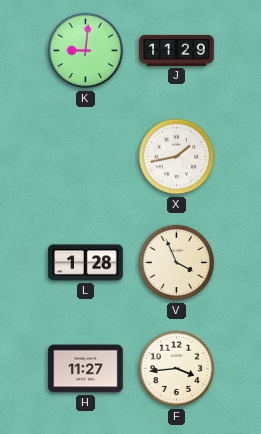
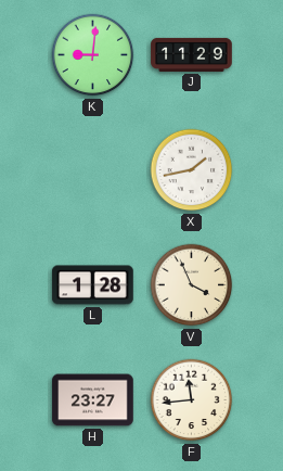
H: 11:27 -> 23:27 (93, 400)
F: 3:44 -> 11:44 (192, 400)
